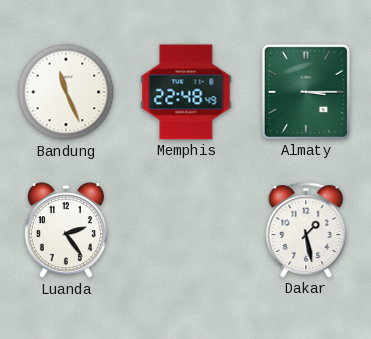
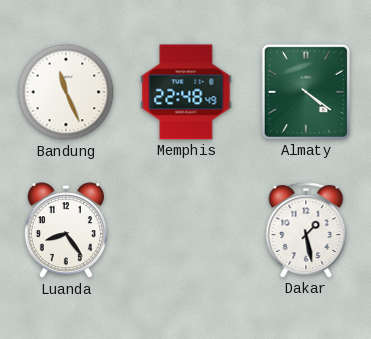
Almaty: 3:15 -> 4:21 (306, 92)
Luanda: 2:24 -> 8:24 (66, 231)
